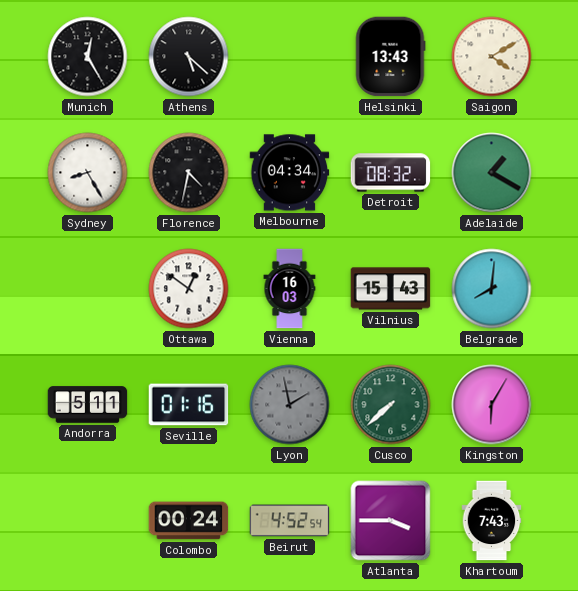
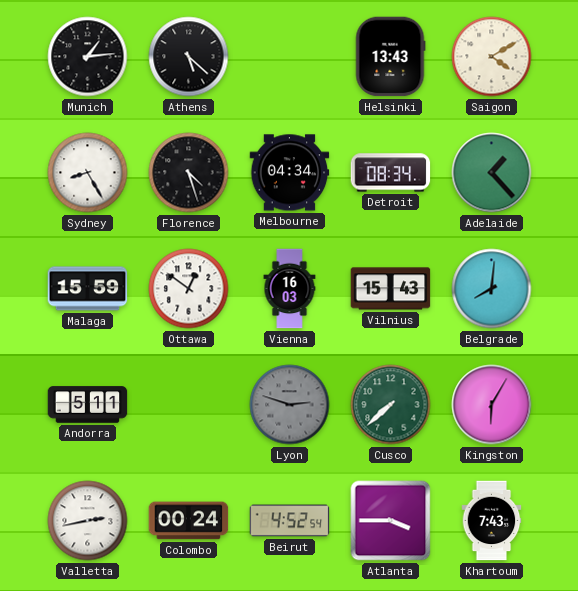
Munich: 12:25 -> 1:14 (88, 57)
Florence: 4:32 -> 4:27 (189, 173)
Detroit: 08:32 -> 08:34 (391, 173)
Adelaide: 1:20 -> 1:23 (492, 173)
Malaga: none -> 15:59 (88, 289)
Seville: 01:16 -> none (189, 405)
Lyon: 1:58 -> 2:48 (290, 405)
Valletta: none -> 2:43 (88, 521)
